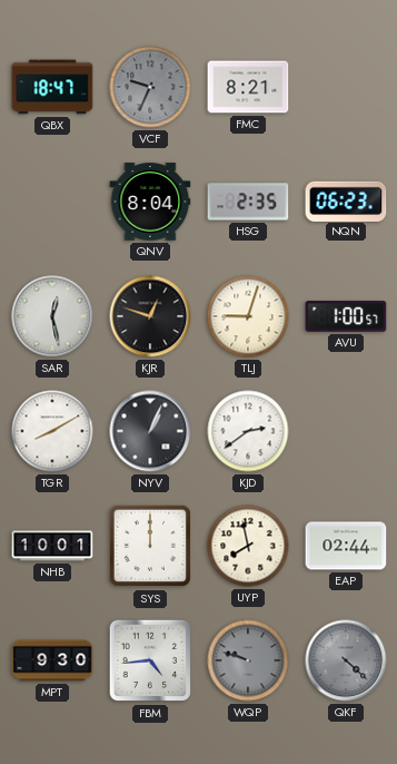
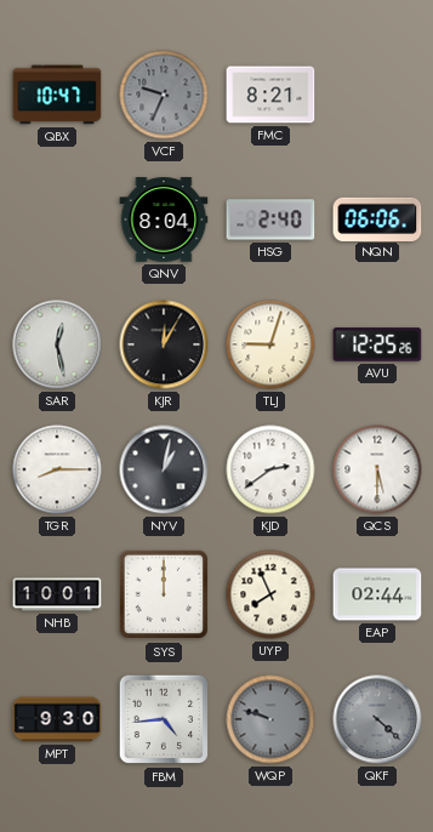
QBX: 18:47 -> 10:47 (57, 95)
HSG: 2:35 -> 2:40 (270, 220)
NQN: 06:23 -> 06:06 (377, 218)
KJR: 12:48 -> 12:05 (164, 344)
AVU: 1:00 -> 12:25 (377, 344)
TGR: 8:10 -> 8:15 (57, 469)
NYV: 1:04 -> 1:02 (164, 469)
QCS: none -> 5:30 (377, 469)
UYP: 7:58 -> 7:56 (270, 594)
